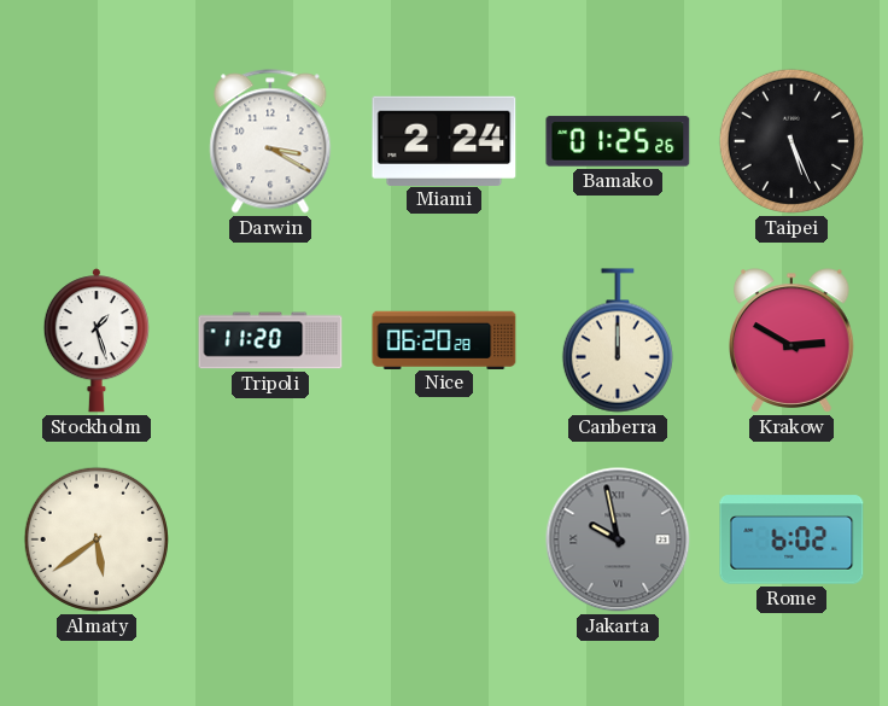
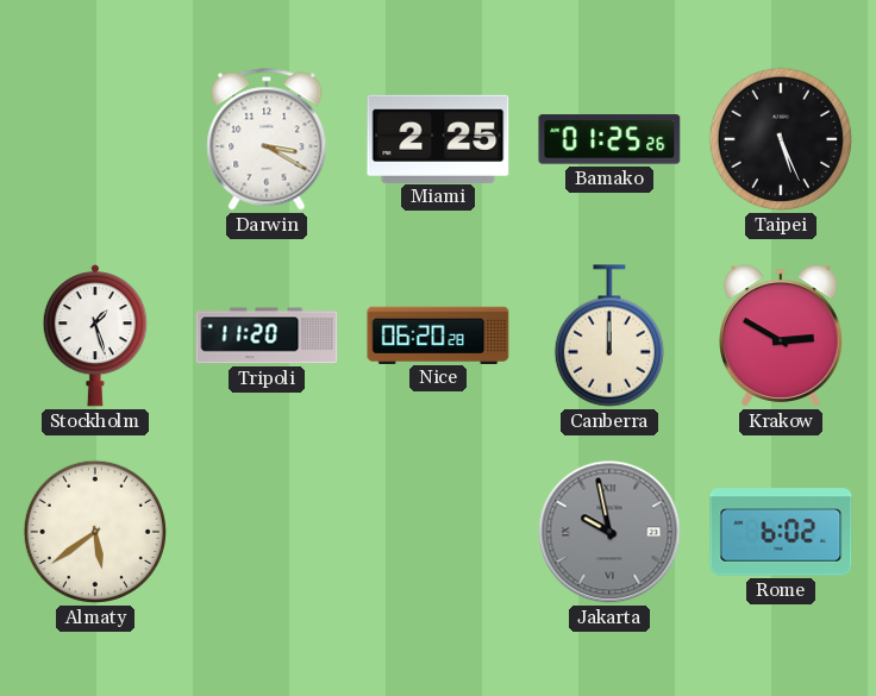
Miami: 2:24 -> 2:25 (438, 138)
